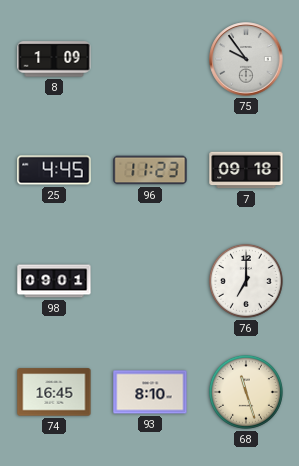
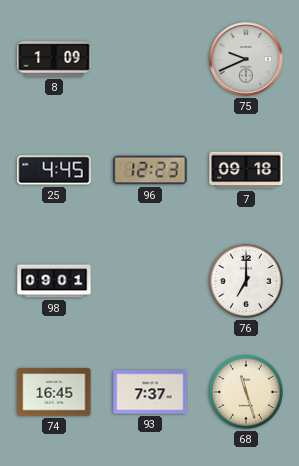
75: 9:54 -> 9:41 (246, 59)
96: 11:23 -> 12:23 (150, 170)
93: 8:10 -> 7:37 (150, 392)
